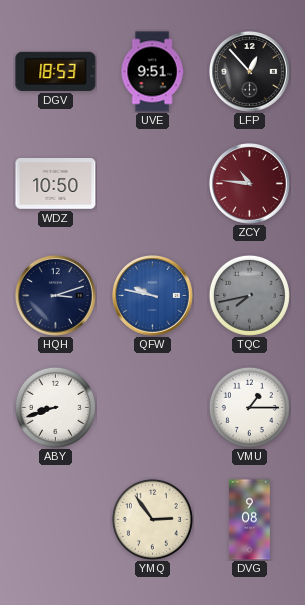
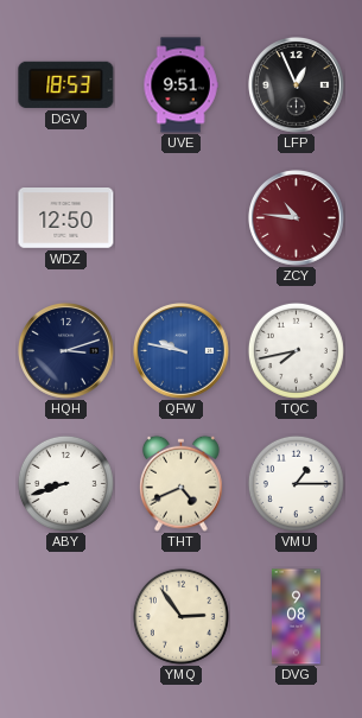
LFP: 12:53 -> 12:56 (297, 85)
WDZ: 10:50 -> 12:50 (66, 218)
TQC dial: grey -> white (296, 350)
THT: none -> 4:41 (180, 483)
